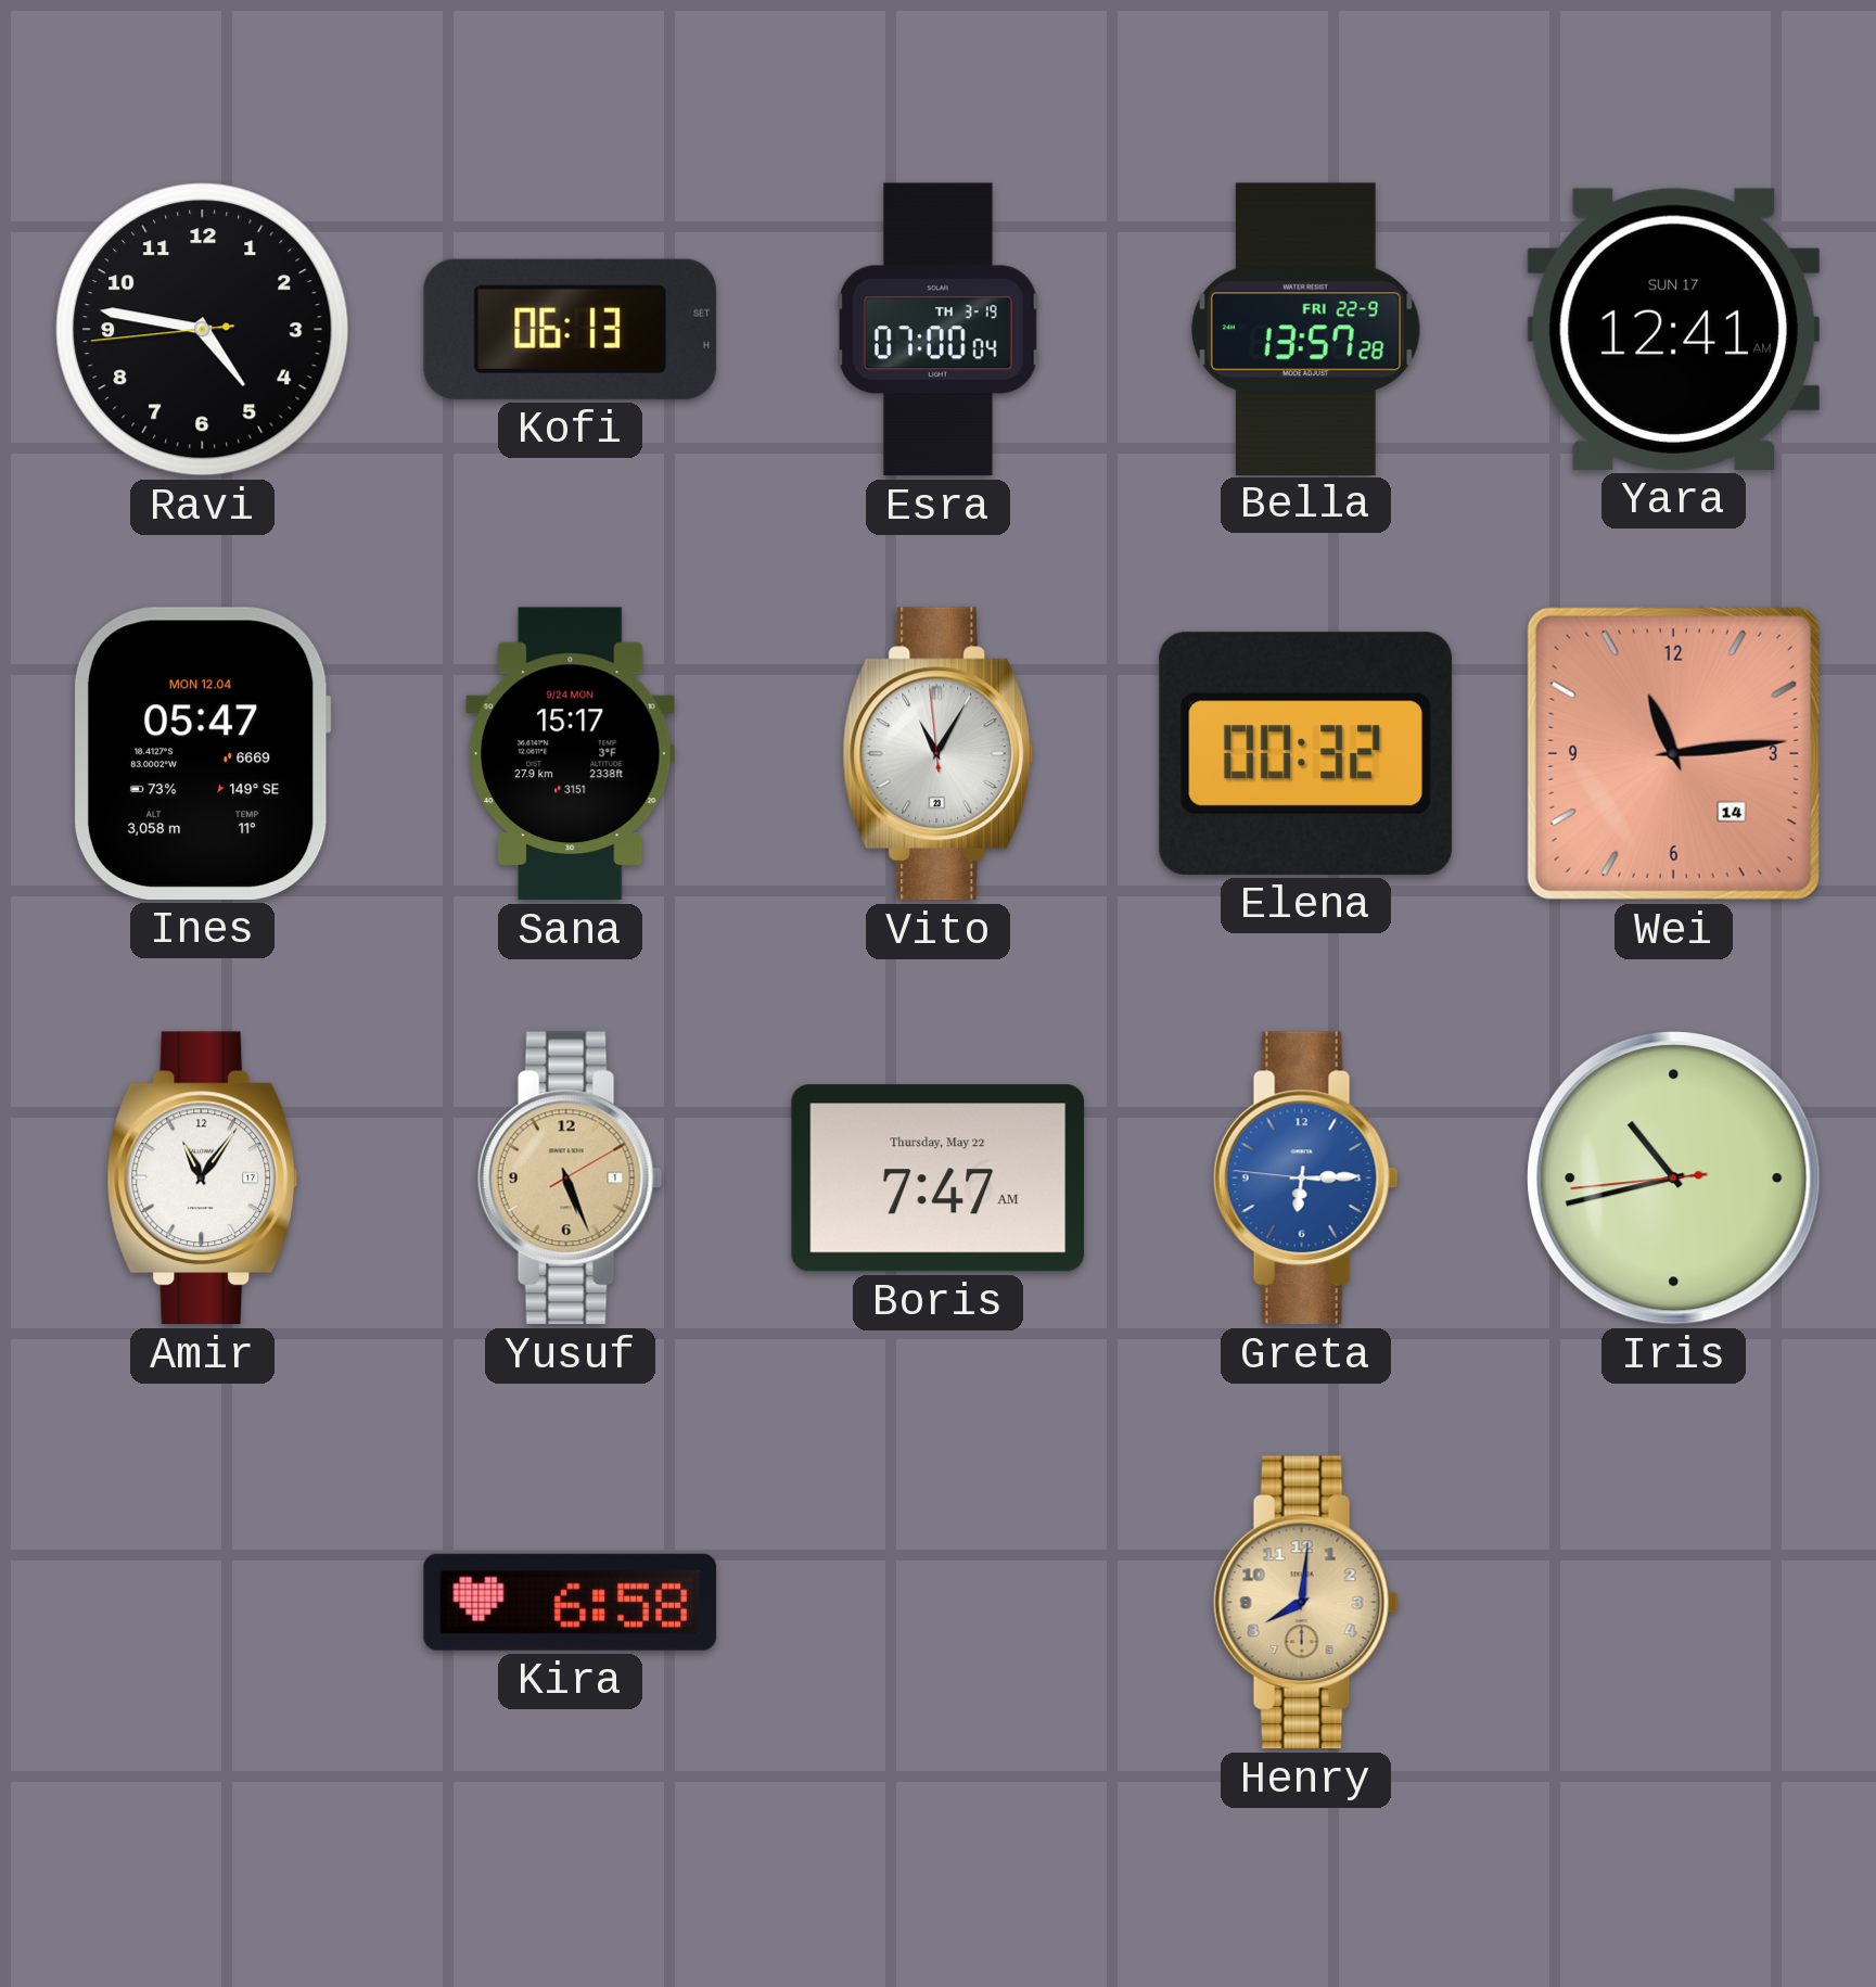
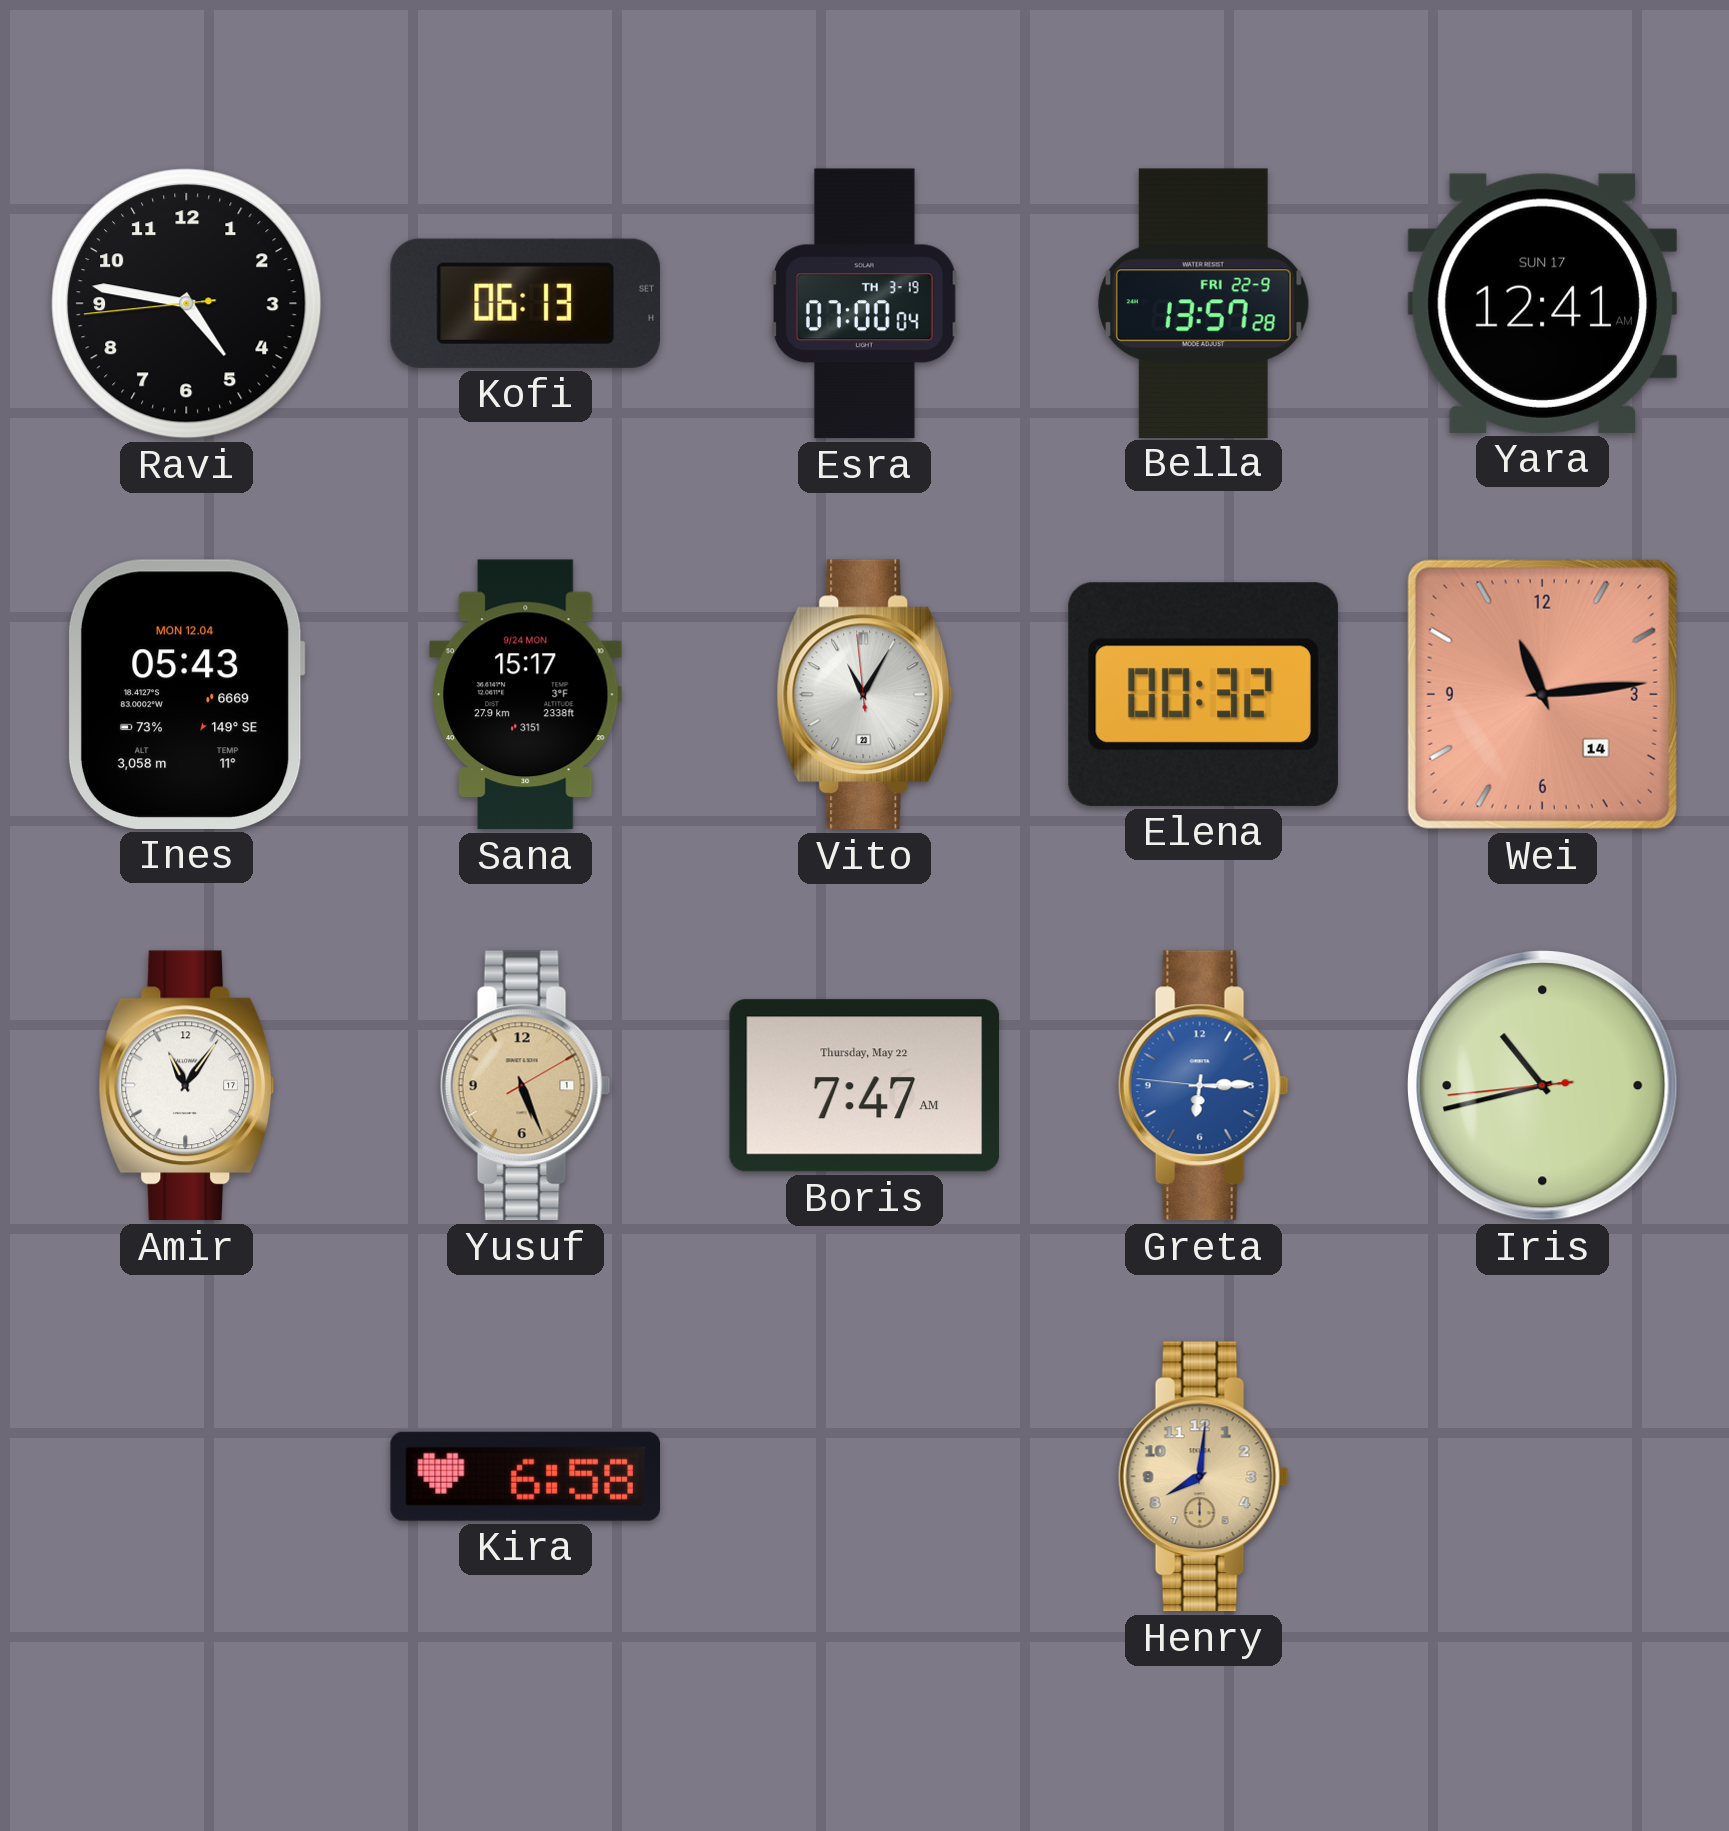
Ines: 05:47 -> 05:43 (186, 694)
